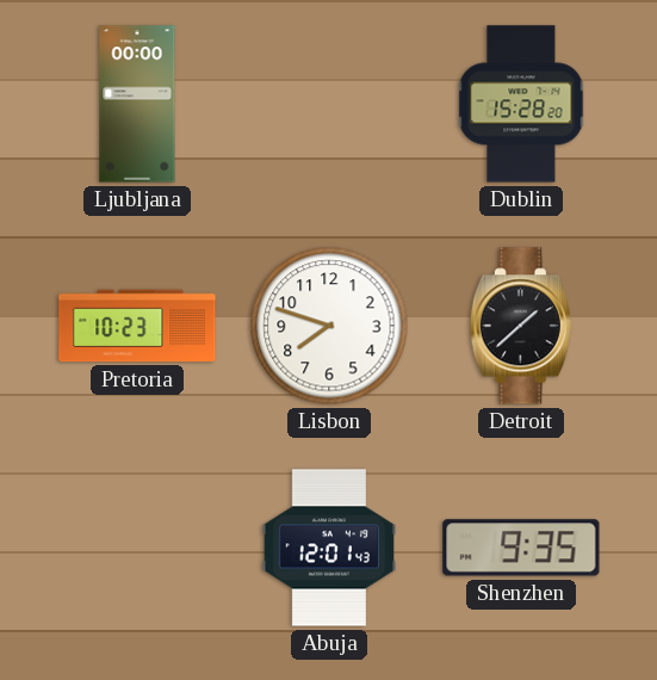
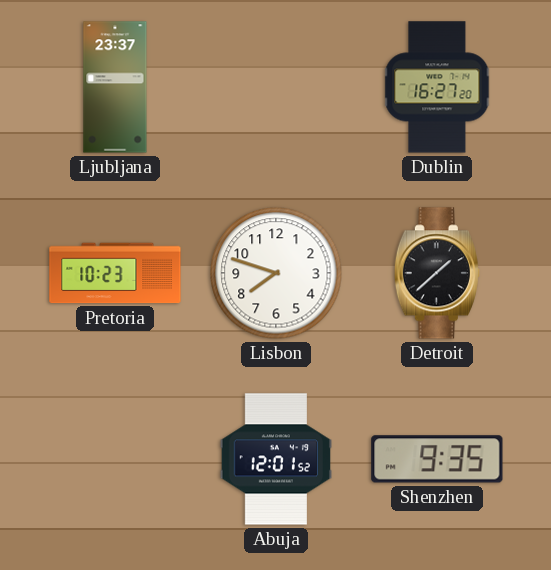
Ljubljana: 00:00 -> 23:37 (115, 87)
Dublin: 15:28 -> 16:27 (437, 87)
Abuja: 12:01:43 -> 12:01:52 (275, 459)
